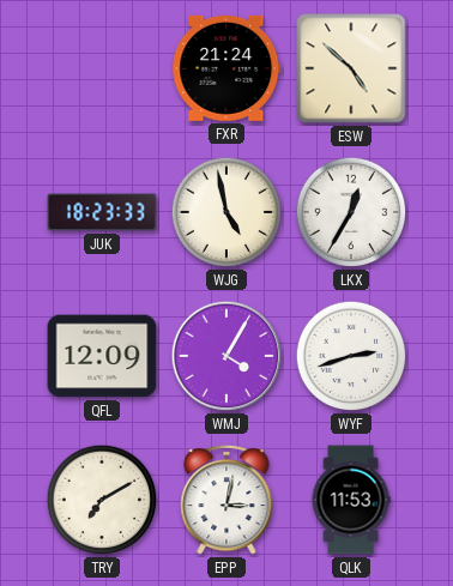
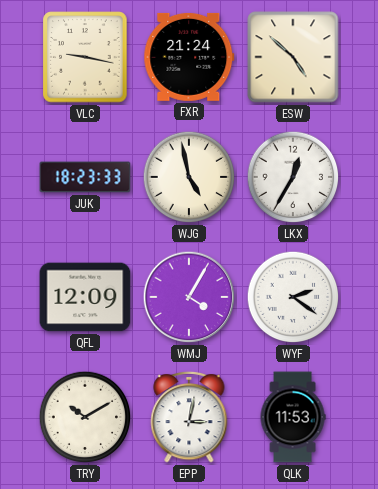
VLC: none -> 9:17 (85, 57)
WYF: 2:42 -> 2:21 (293, 297)
TRY: 7:10 -> 10:10 (85, 417)
